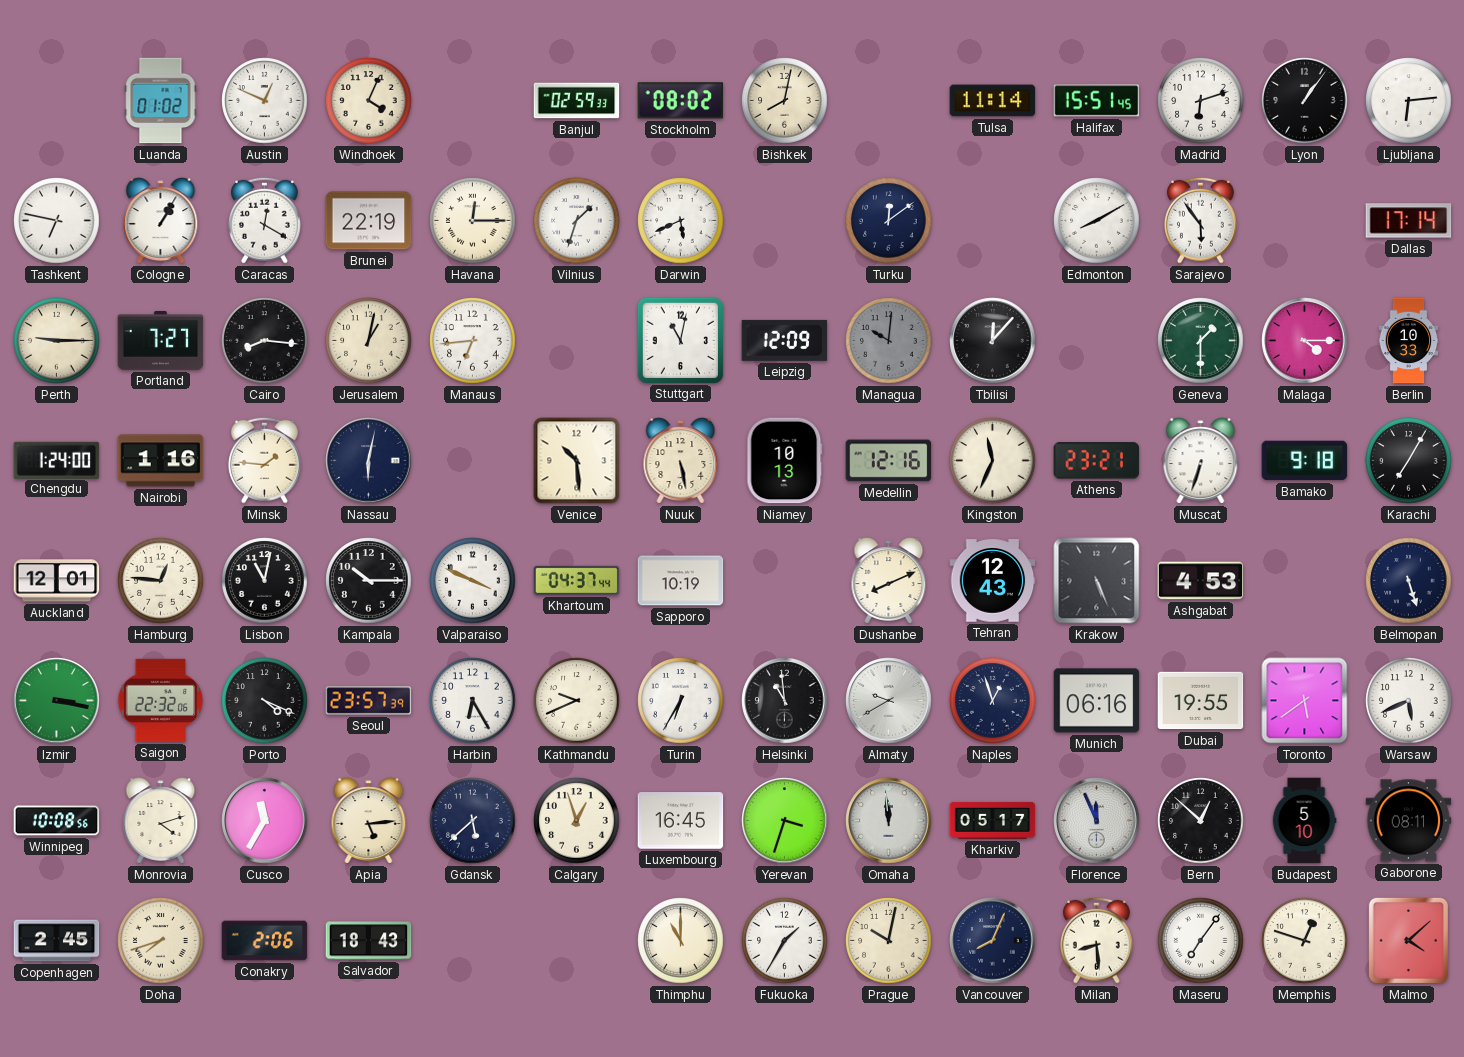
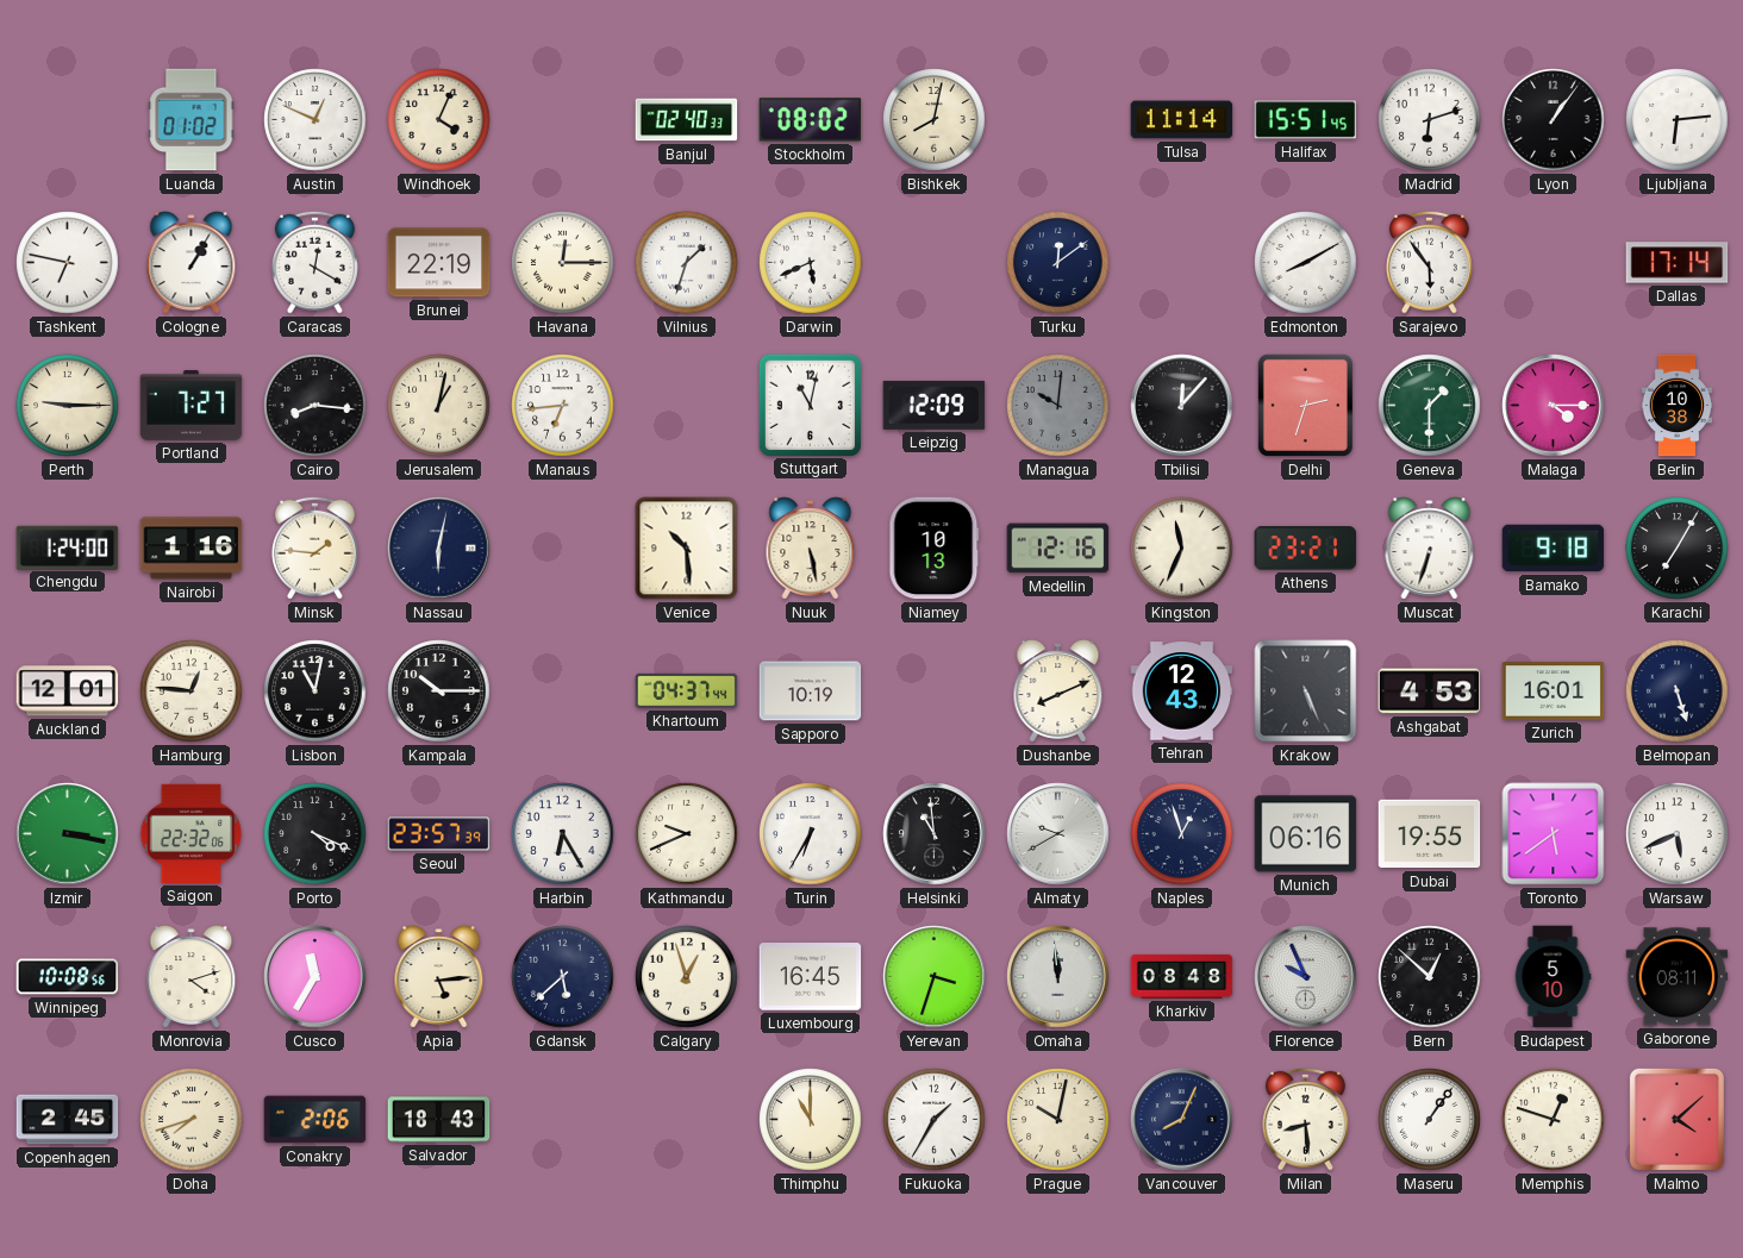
Banjul: 02:59 -> 02:40 (687, 120)
Delhi: none -> 2:33 (1305, 405)
Berlin: 10:33 -> 10:38 (1678, 406)
Valparaiso: 3:49 -> none (473, 581)
Zurich: none -> 16:01 (1554, 691)
Kharkiv: 05:17 -> 08:48 (1182, 976)
Florence: 11:56 -> 9:56 (1306, 977)
Maseru: 7:06 -> 1:06 (1430, 1120)
